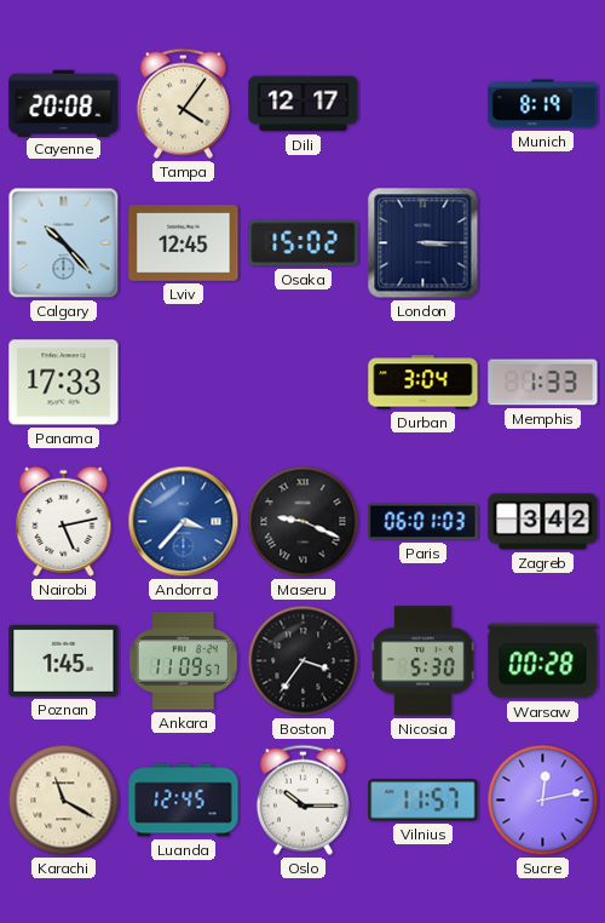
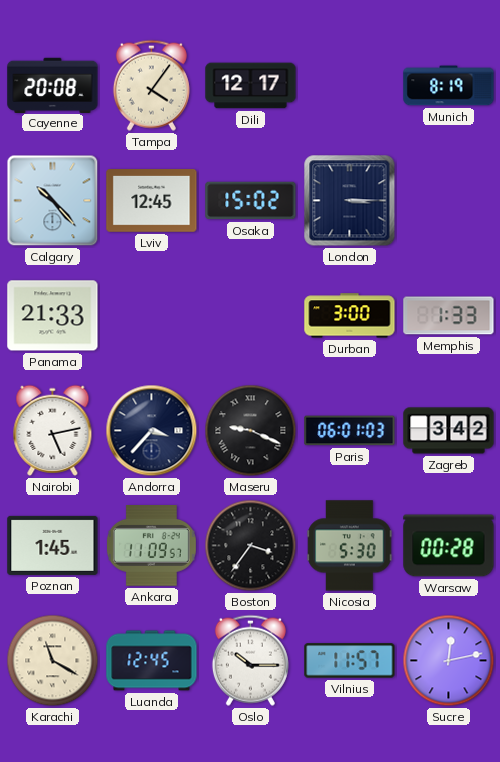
Panama: 17:33 -> 21:33 (53, 316)
Durban: 3:04 -> 3:00 (350, 316)
Andorra dial: blue -> navy (152, 431)
